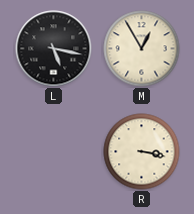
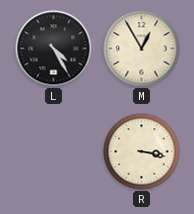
L: 5:17 -> 4:25 (54, 49)
